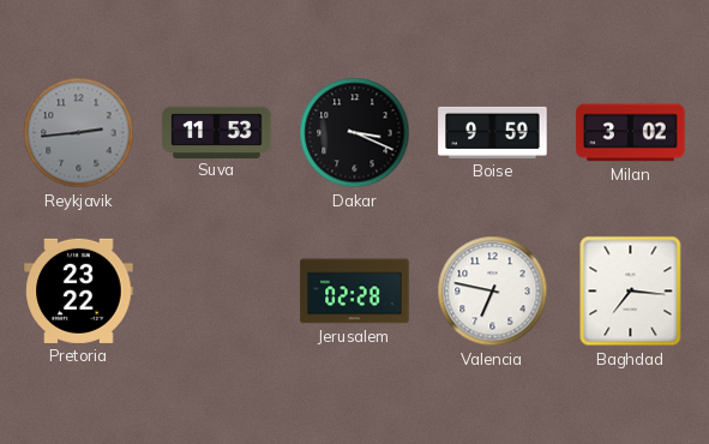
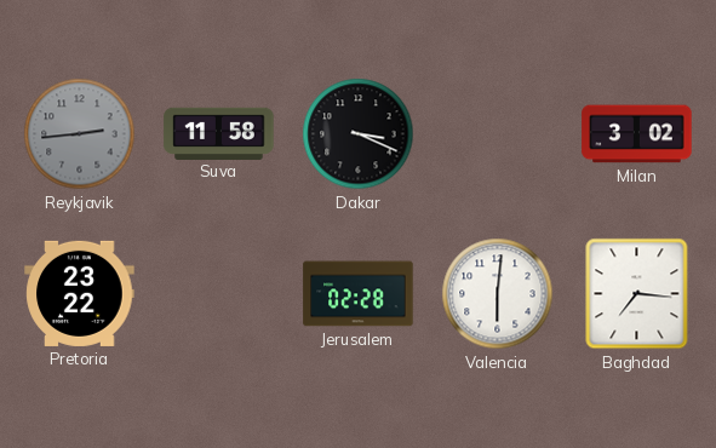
Suva: 11:53 -> 11:58 (219, 133)
Boise: 9:59 -> none (493, 132)
Valencia: 6:47 -> 6:01 (498, 294)
